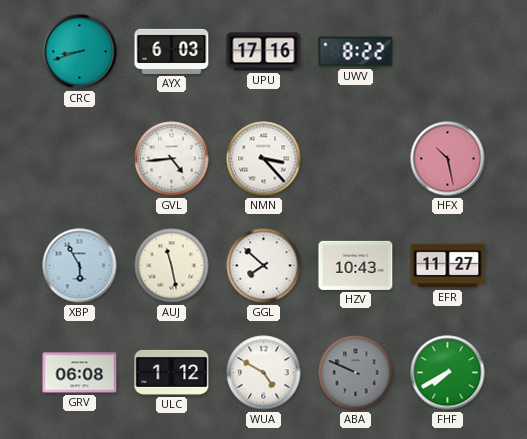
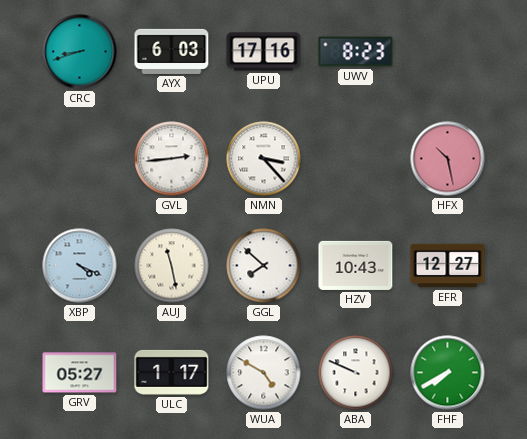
UWV: 8:22 -> 8:23 (356, 52)
GVL: 4:44 -> 2:44 (172, 159)
XBP: 5:55 -> 4:19 (80, 266)
EFR: 11:27 -> 12:27 (448, 266)
GRV: 06:08 -> 05:27 (80, 373)
ULC: 1:12 -> 1:17 (172, 372)
ABA dial: grey -> white (356, 373)
